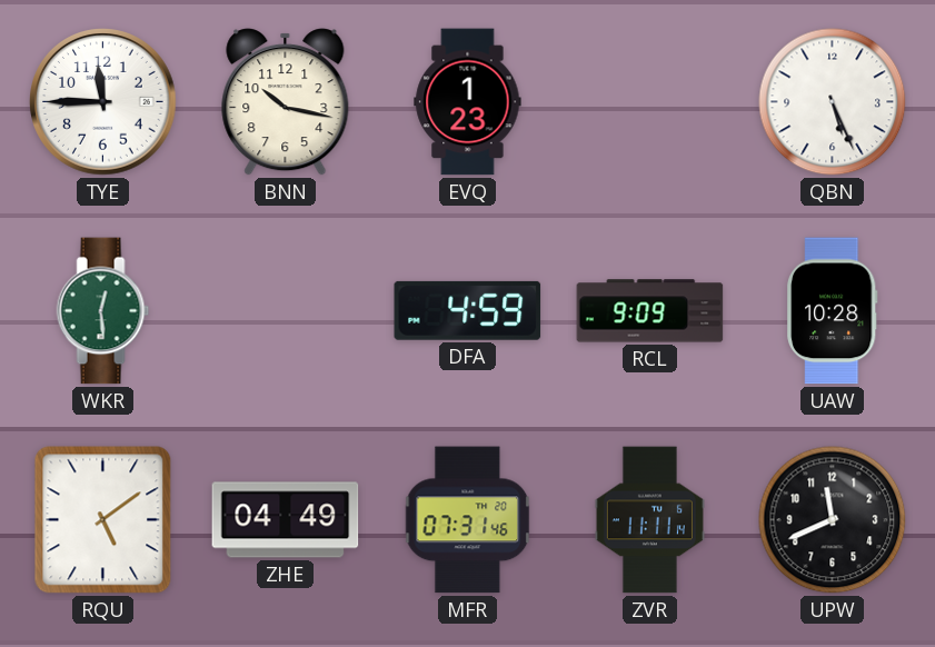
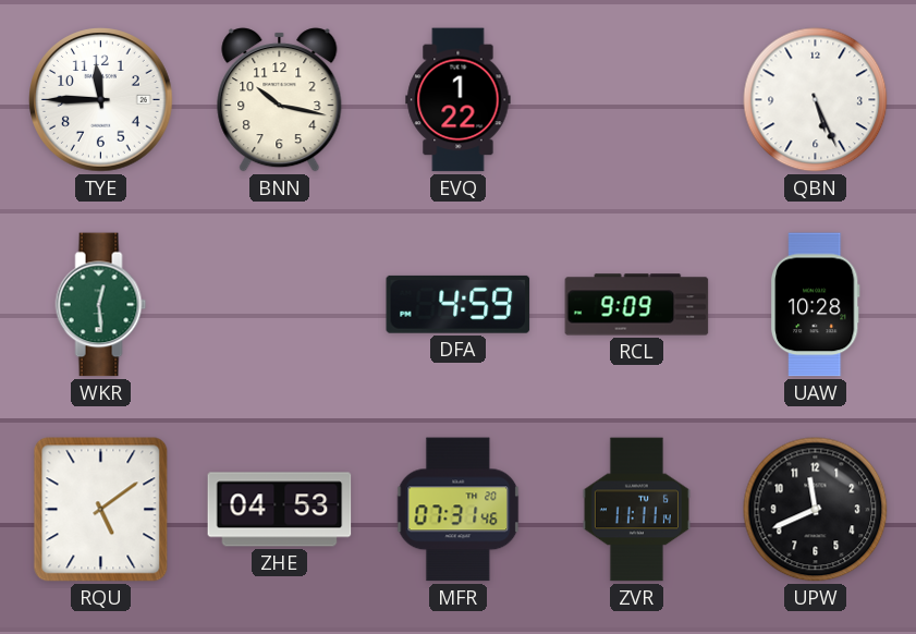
EVQ: 1:23 -> 1:22 (459, 100)
ZHE: 04:49 -> 04:53 (280, 510)
